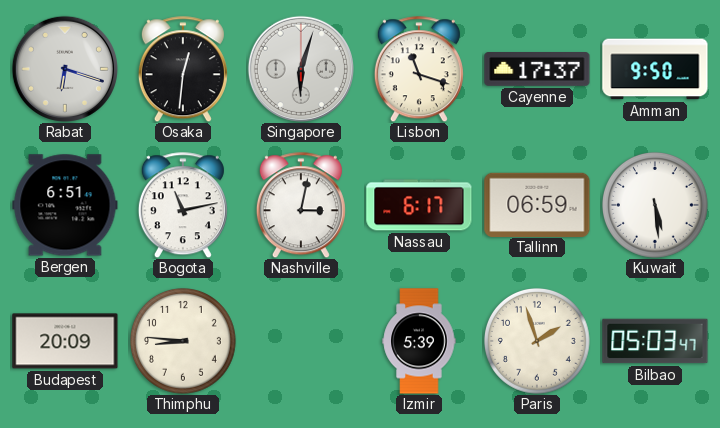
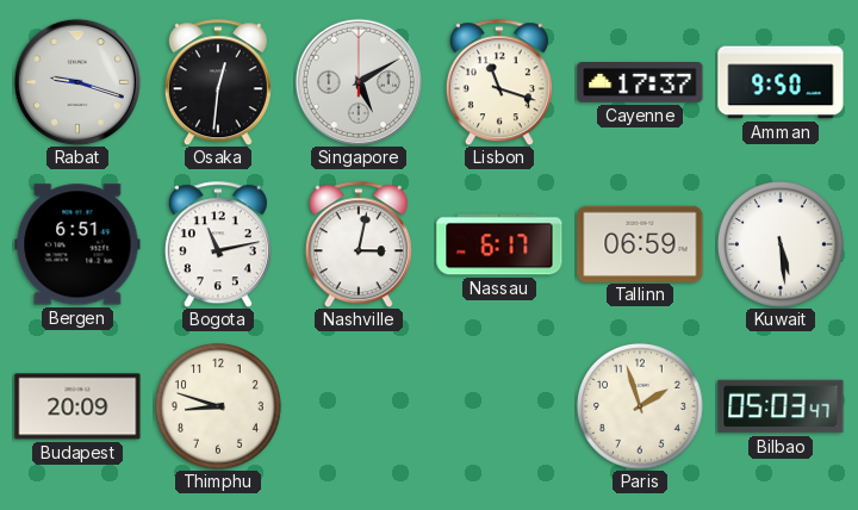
Rabat: 6:18 -> 9:18 (77, 82)
Singapore: 6:03 -> 5:10 (359, 82)
Thimphu: 8:46 -> 8:48 (219, 408)
Izmir: 5:39 -> none (419, 341)
